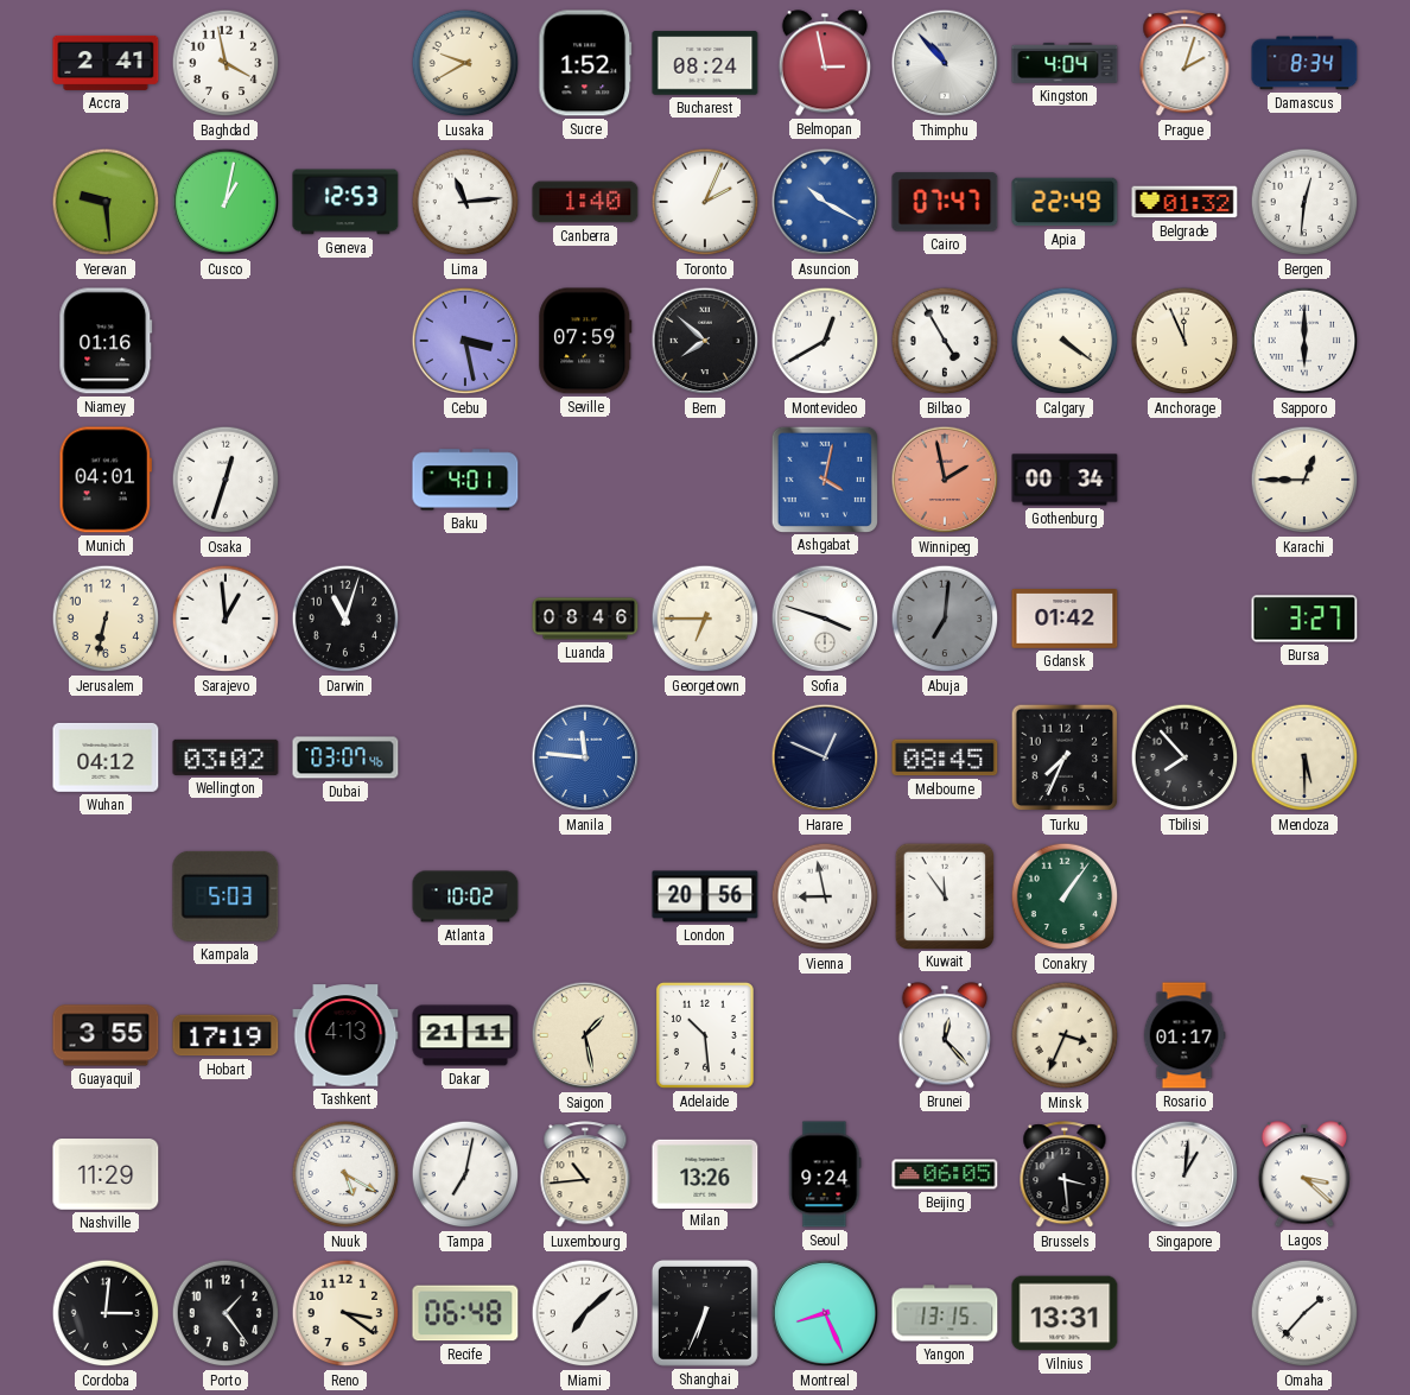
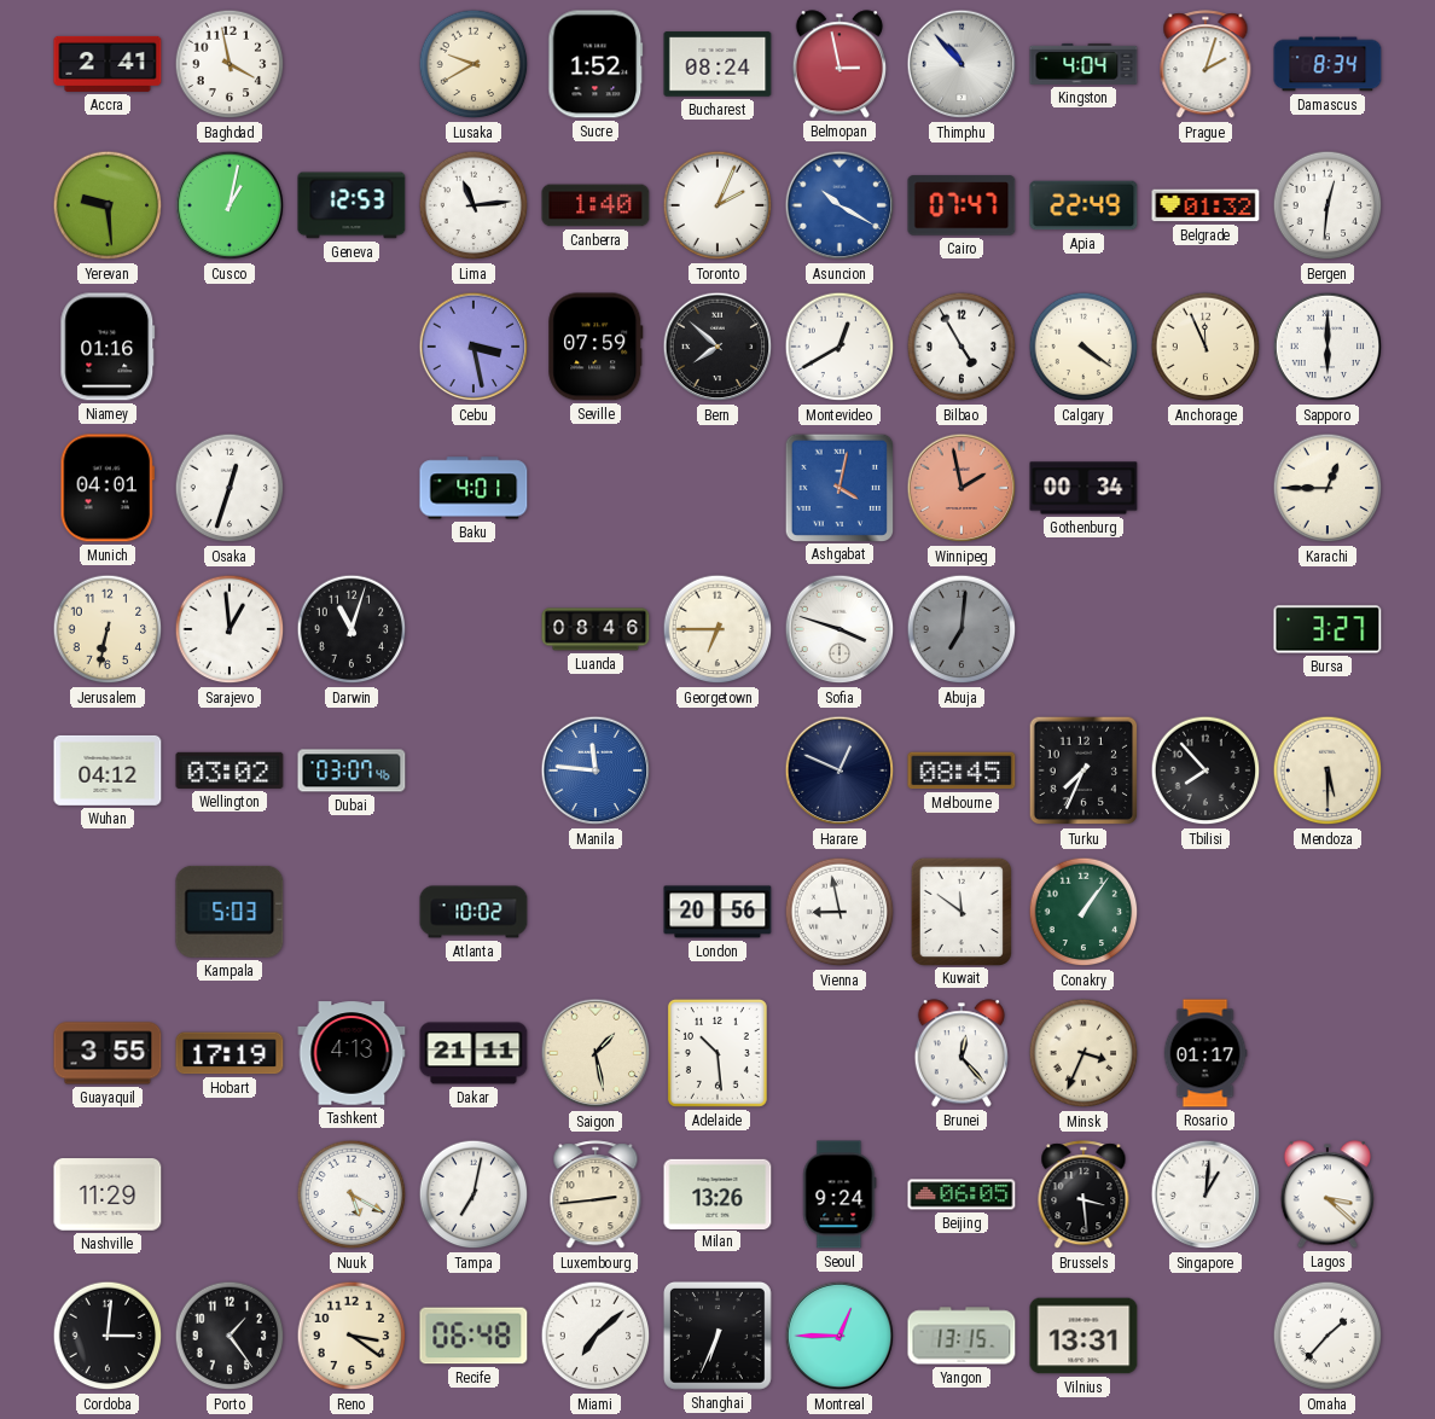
Gdansk: 01:42 -> none (1065, 620)
Kuwait: 11:54 -> 11:51 (960, 911)
Luxembourg: 10:44 -> 2:44 (596, 1196)
Montreal: 8:26 -> 12:45 (839, 1336)
